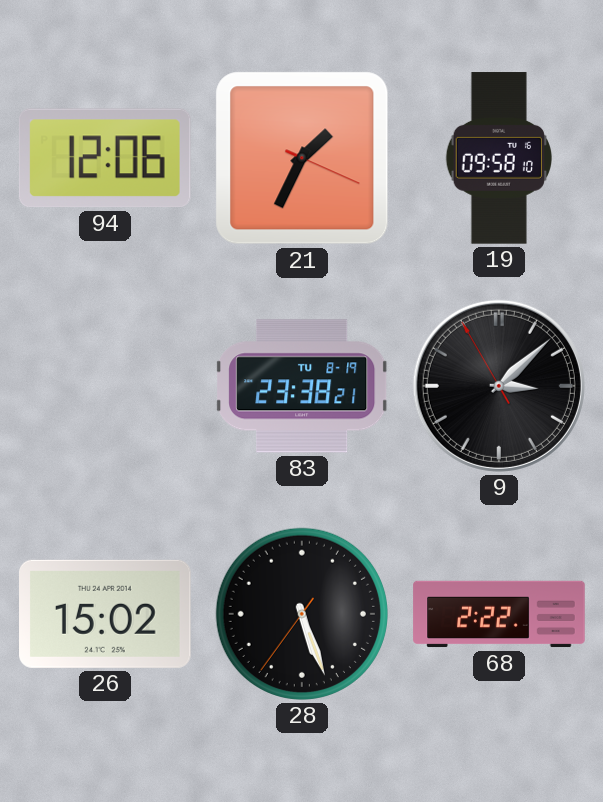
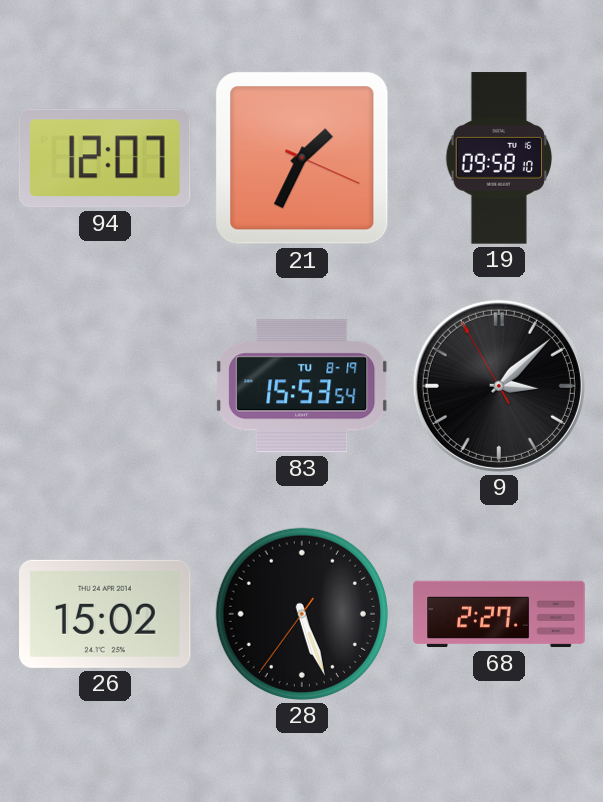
94: 12:06 -> 12:07 (105, 158)
83: 23:38 -> 15:53 (303, 386)
68: 2:22 -> 2:27 (499, 614)
